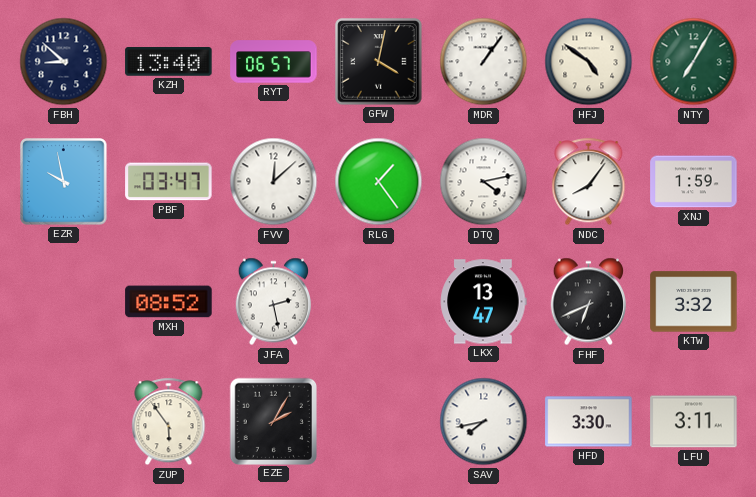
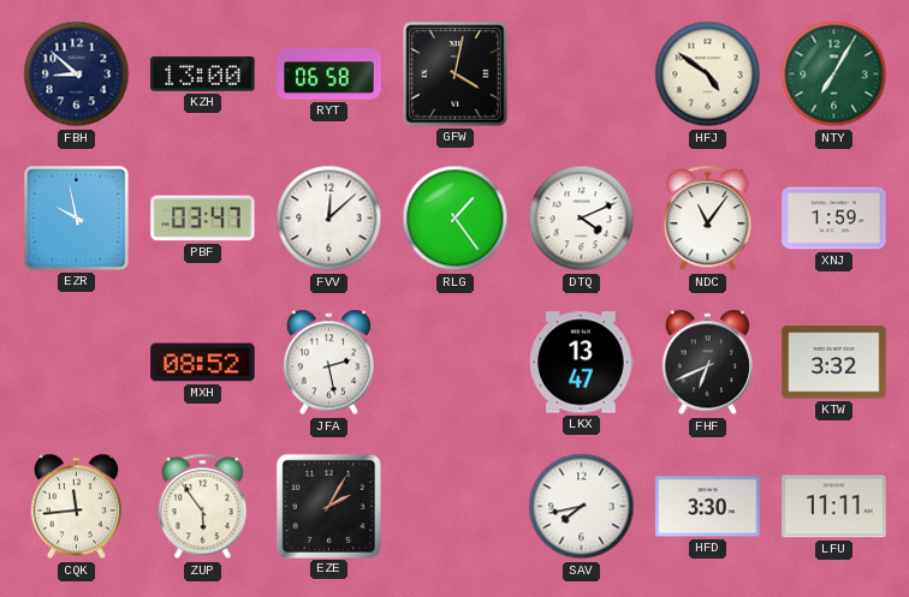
KZH: 13:40 -> 13:00 (203, 74)
RYT: 06:57 -> 06:58 (329, 74)
MDR: 1:06 -> none (484, 62)
DTQ: 4:13 -> 4:11 (582, 219)
NDC: 8:06 -> 11:06 (708, 219)
CQK: none -> 11:44 (77, 507)
LFU: 3:11 -> 11:11 (834, 507)
